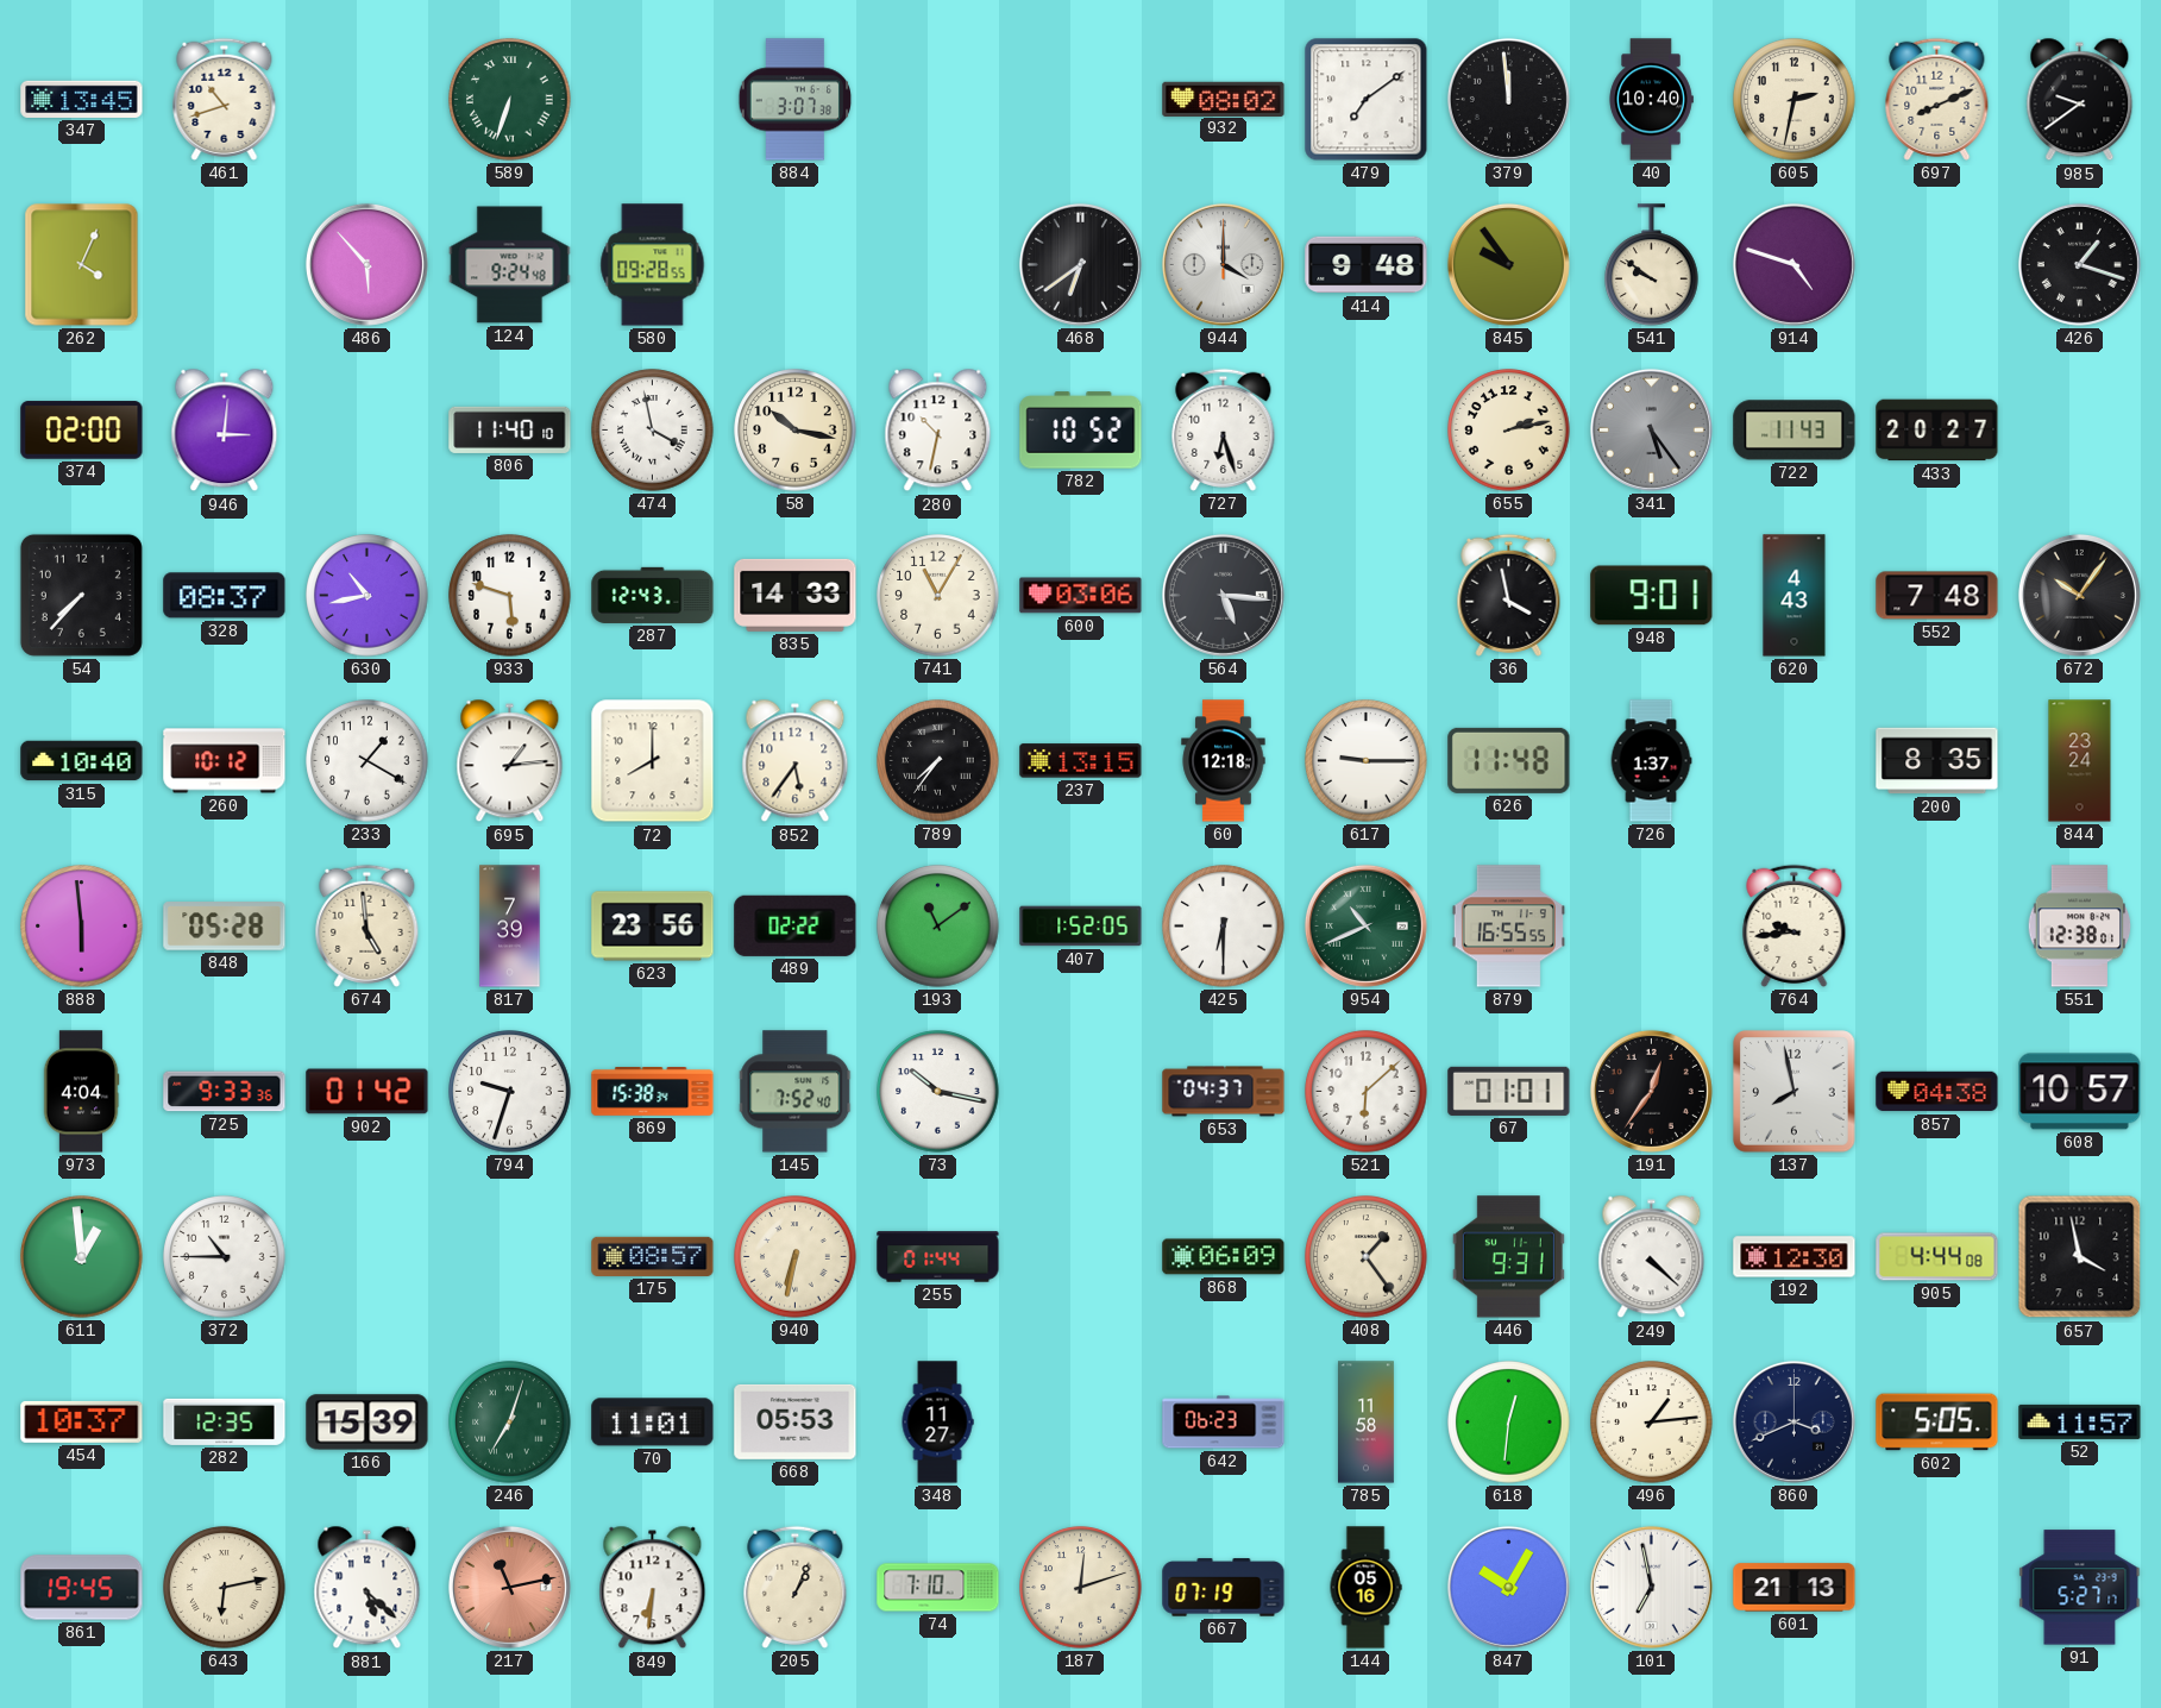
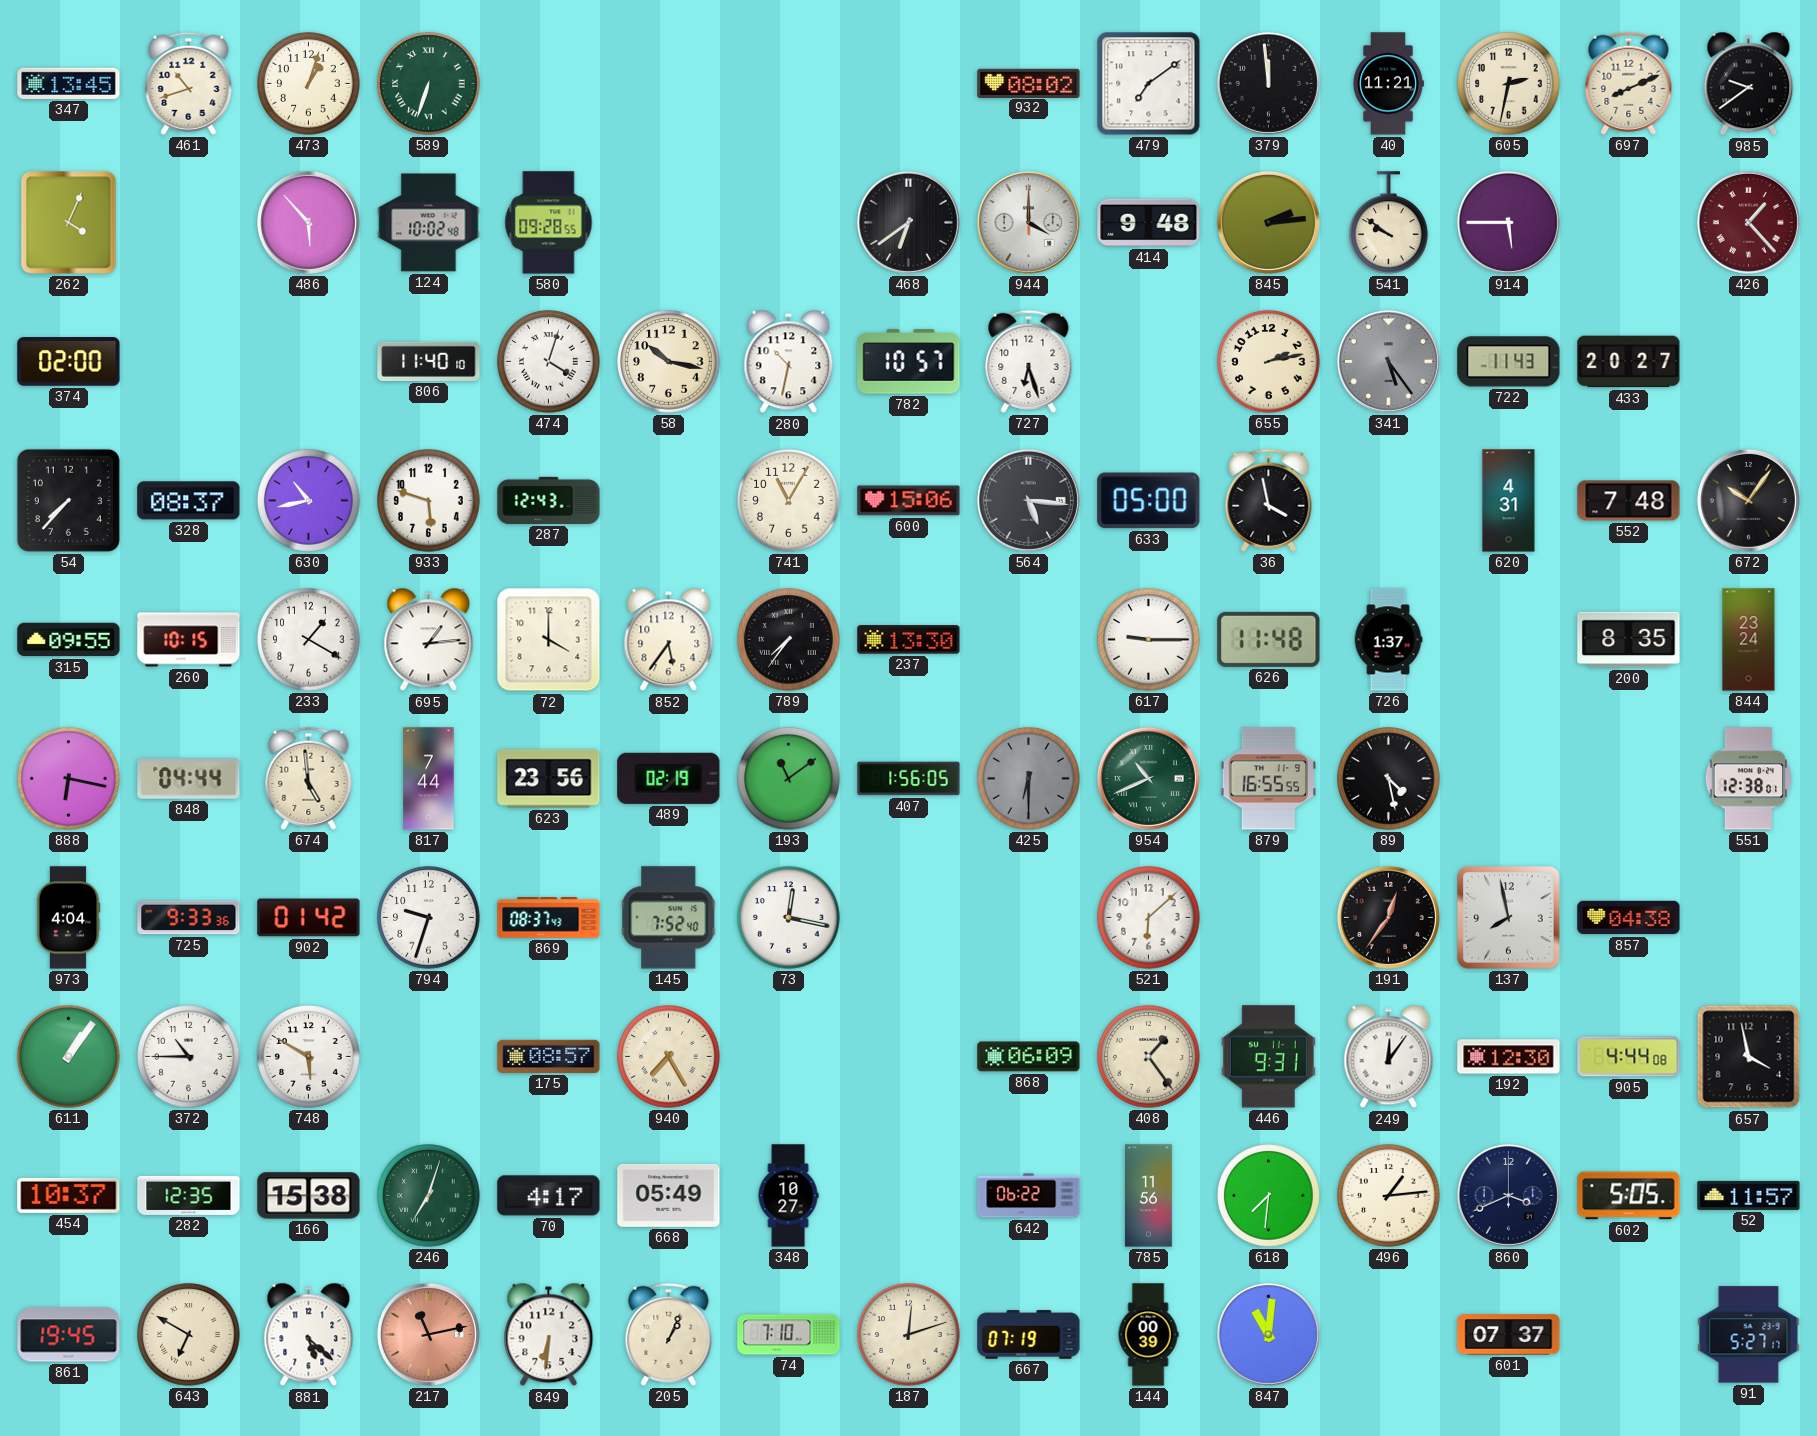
473: none -> 1:03 (309, 84)
884: 3:07 -> none (796, 100)
40: 10:40 -> 11:21 (1388, 84)
124: 9:24 -> 10:02 (429, 223)
845: 9:54 -> 2:14 (1268, 222)
914: 4:48 -> 5:45 (1508, 222)
426: 1:18 -> 1:23 (1748, 222)
426 dial: black -> burgundy (1748, 222)
946: 3:01 -> none (225, 431)
474: 3:58 -> 4:03 (549, 362)
782: 10:52 -> 10:57 (909, 362)
835: 14:33 -> none (796, 595)
600: 03:06 -> 15:06 (909, 501)
633: none -> 05:00 (1149, 501)
948: 9:01 -> none (1652, 596)
620: 4:43 -> 4:31 (1509, 501)
315: 10:40 -> 09:55 (69, 640)
260: 10:12 -> 10:15 (189, 640)
72: 8:00 -> 4:00 (549, 640)
237: 13:15 -> 13:30 (909, 640)
60: 12:18 -> none (1224, 761)
888: 5:59 -> 6:17 (69, 779)
848: 05:28 -> 04:44 (189, 779)
817: 7:39 -> 7:44 (429, 779)
489: 02:22 -> 02:19 (669, 778)
407: 1:52 -> 1:56 (909, 779)
425 dial: white -> grey (1029, 779)
89: none -> 4:28 (1389, 779)
764: 9:44 -> none (1795, 925)
869: 15:38 -> 08:37 (549, 918)
73: 10:17 -> 12:17 (789, 918)
653: 04:37 -> none (1224, 1092)
67: 01:01 -> none (1509, 1091)
608: 10:57 -> none (2080, 1092)
611: 12:59 -> 1:06 (69, 1057)
748: none -> 5:50 (309, 1057)
940: 6:32 -> 7:25 (669, 1057)
255: 01:44 -> none (938, 1257)
249: 4:22 -> 12:06 (1389, 1057)
166: 15:39 -> 15:38 (309, 1196)
70: 11:01 -> 4:17 (549, 1196)
668: 05:53 -> 05:49 (669, 1195)
348: 11:27 -> 10:27 (788, 1196)
642: 06:23 -> 06:22 (1029, 1196)
785: 11:58 -> 11:56 (1149, 1196)
618: 12:31 -> 7:31 (1269, 1196)
643: 6:13 -> 6:50 (189, 1335)
144: 05:16 -> 00:39 (1148, 1335)
847: 10:05 -> 11:01 (1268, 1334)
101: 6:58 -> none (1651, 1587)
601: 21:13 -> 07:37 (1509, 1335)
